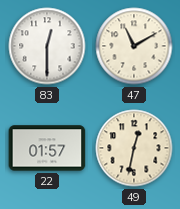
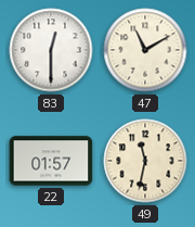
49: 12:32 -> 11:32 (145, 161)
